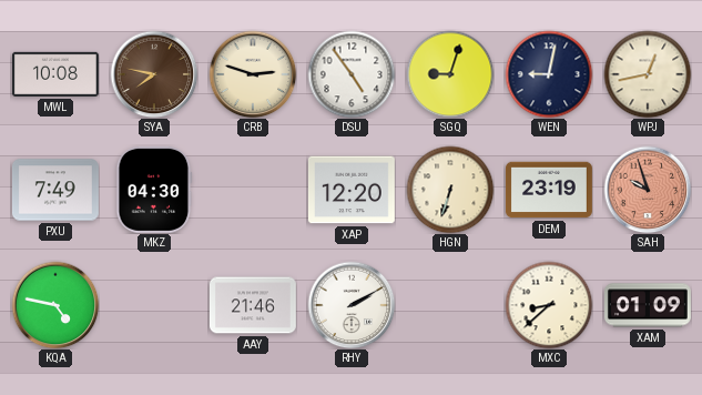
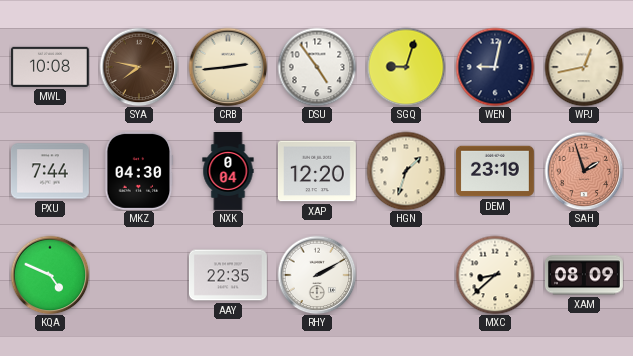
CRB: 2:48 -> 2:44 (228, 67)
PXU: 7:49 -> 7:44 (50, 171)
NXK: none -> 0:04 (228, 172)
HGN: 6:33 -> 1:33 (406, 171)
SAH: 9:57 -> 1:57 (584, 171)
KQA: 4:47 -> 4:49 (50, 275)
AAY: 21:46 -> 22:35 (228, 275)
XAM: 01:09 -> 08:09 (584, 275)
